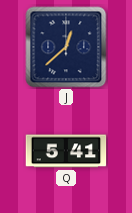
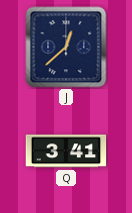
Q: 5:41 -> 3:41 (66, 151)
